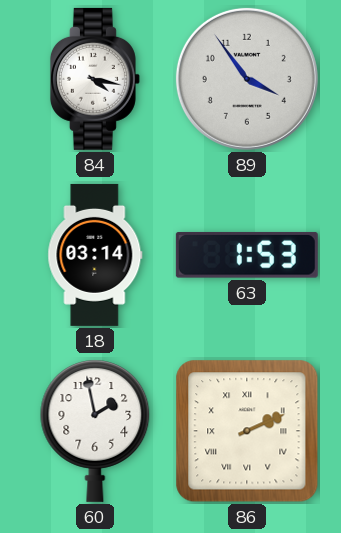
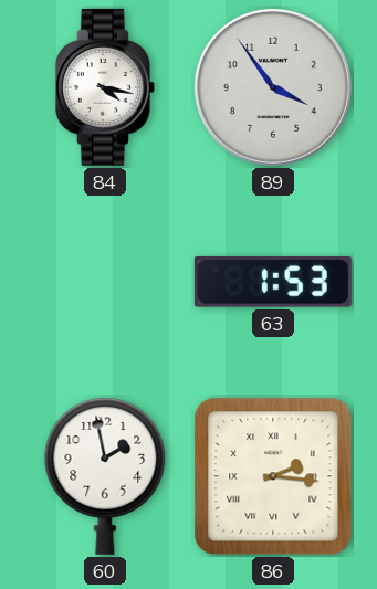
18: 03:14 -> none (95, 255)
86: 2:11 -> 2:16 (273, 476)
